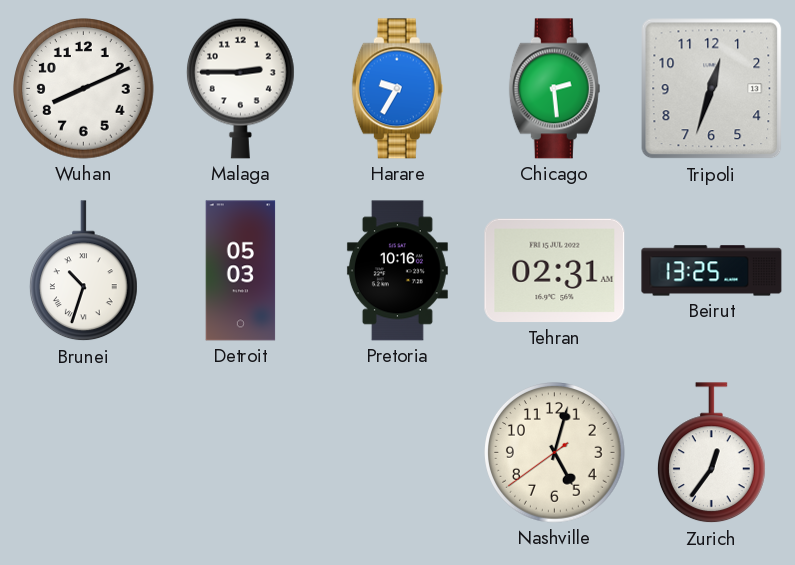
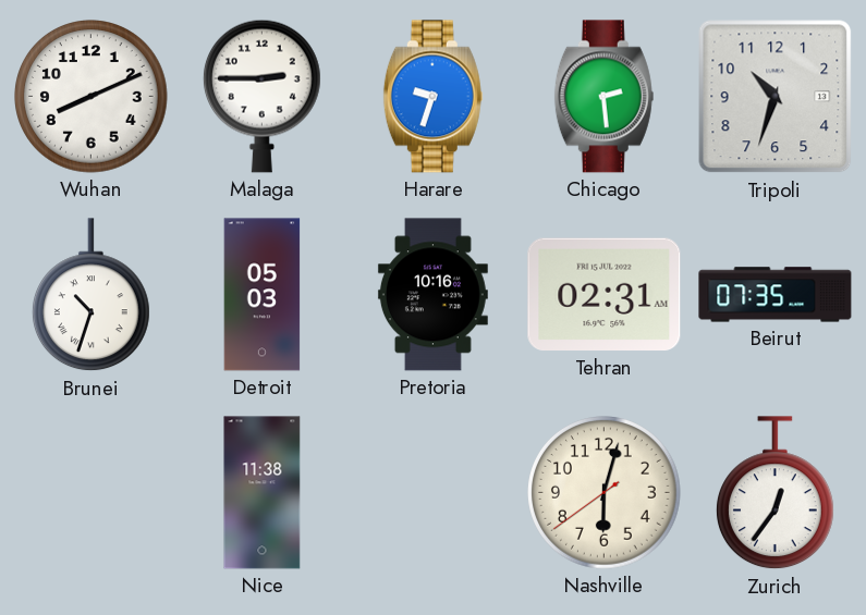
Harare: 9:35 -> 9:33 (432, 97)
Tripoli: 12:33 -> 10:33 (776, 97)
Beirut: 13:25 -> 07:35 (776, 295)
Nice: none -> 11:38 (263, 493)
Nashville: 5:02 -> 6:02 (605, 493)
